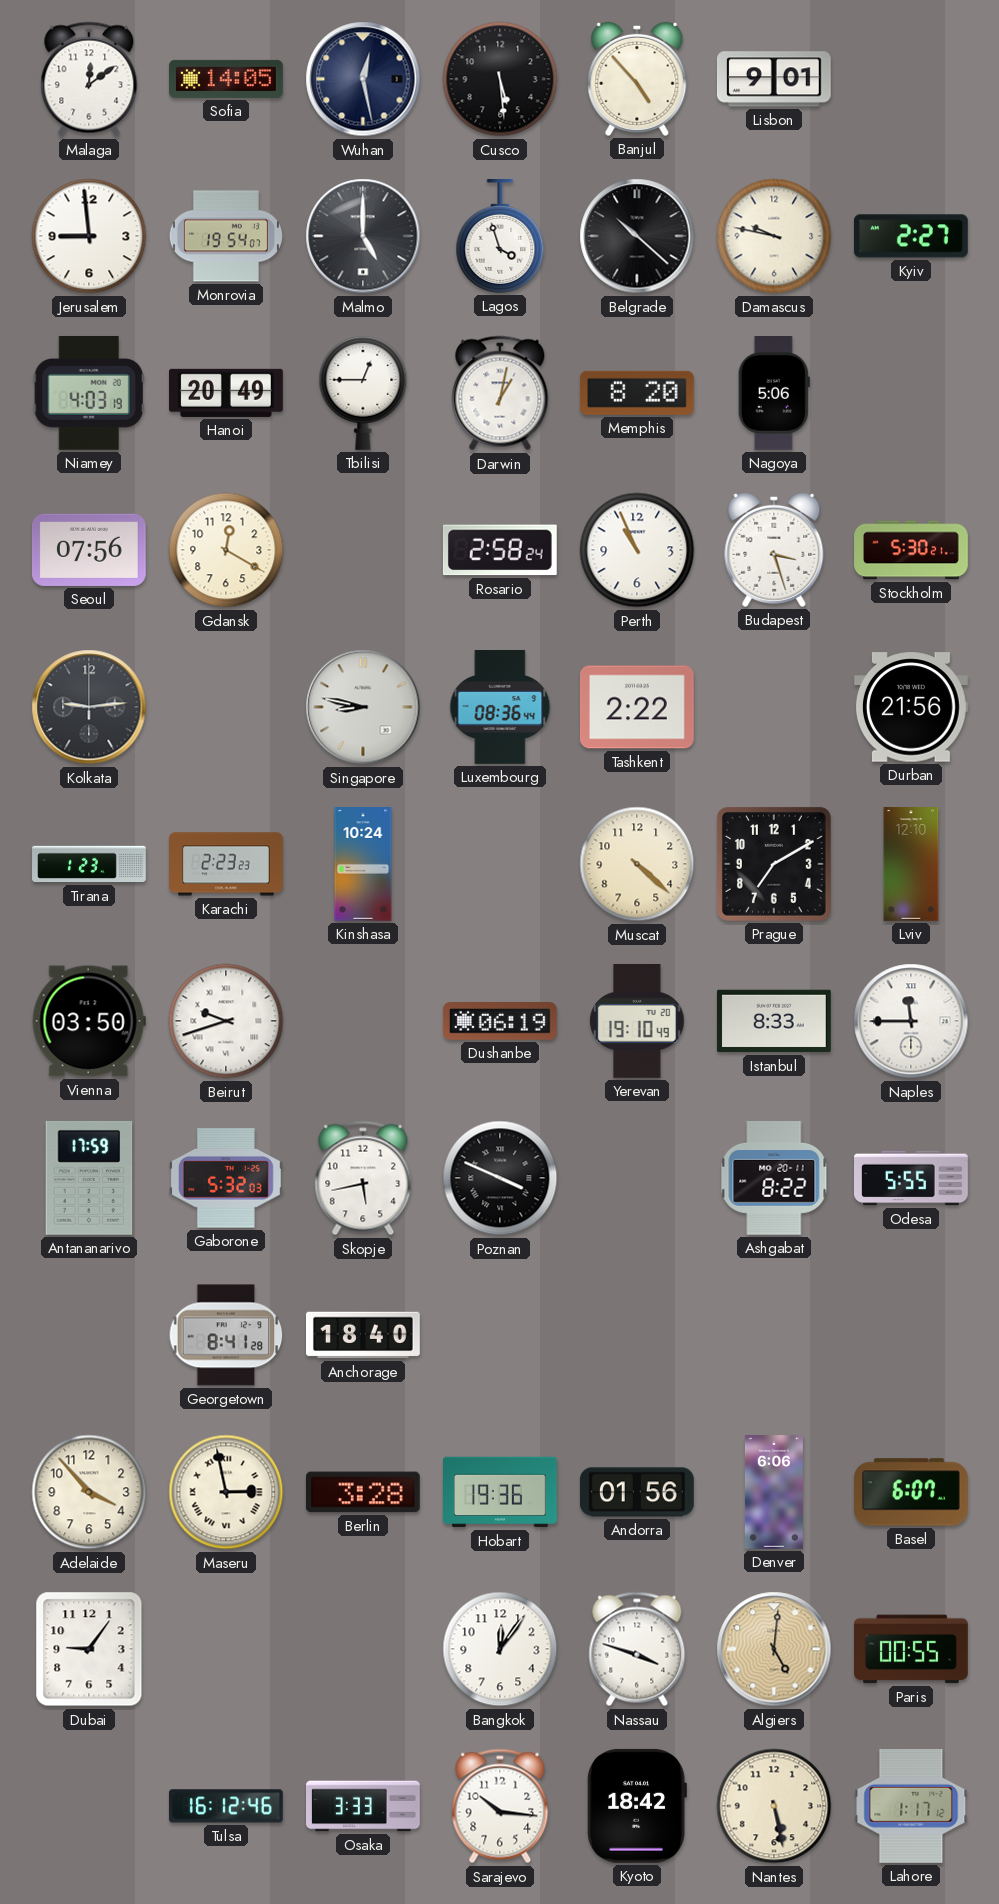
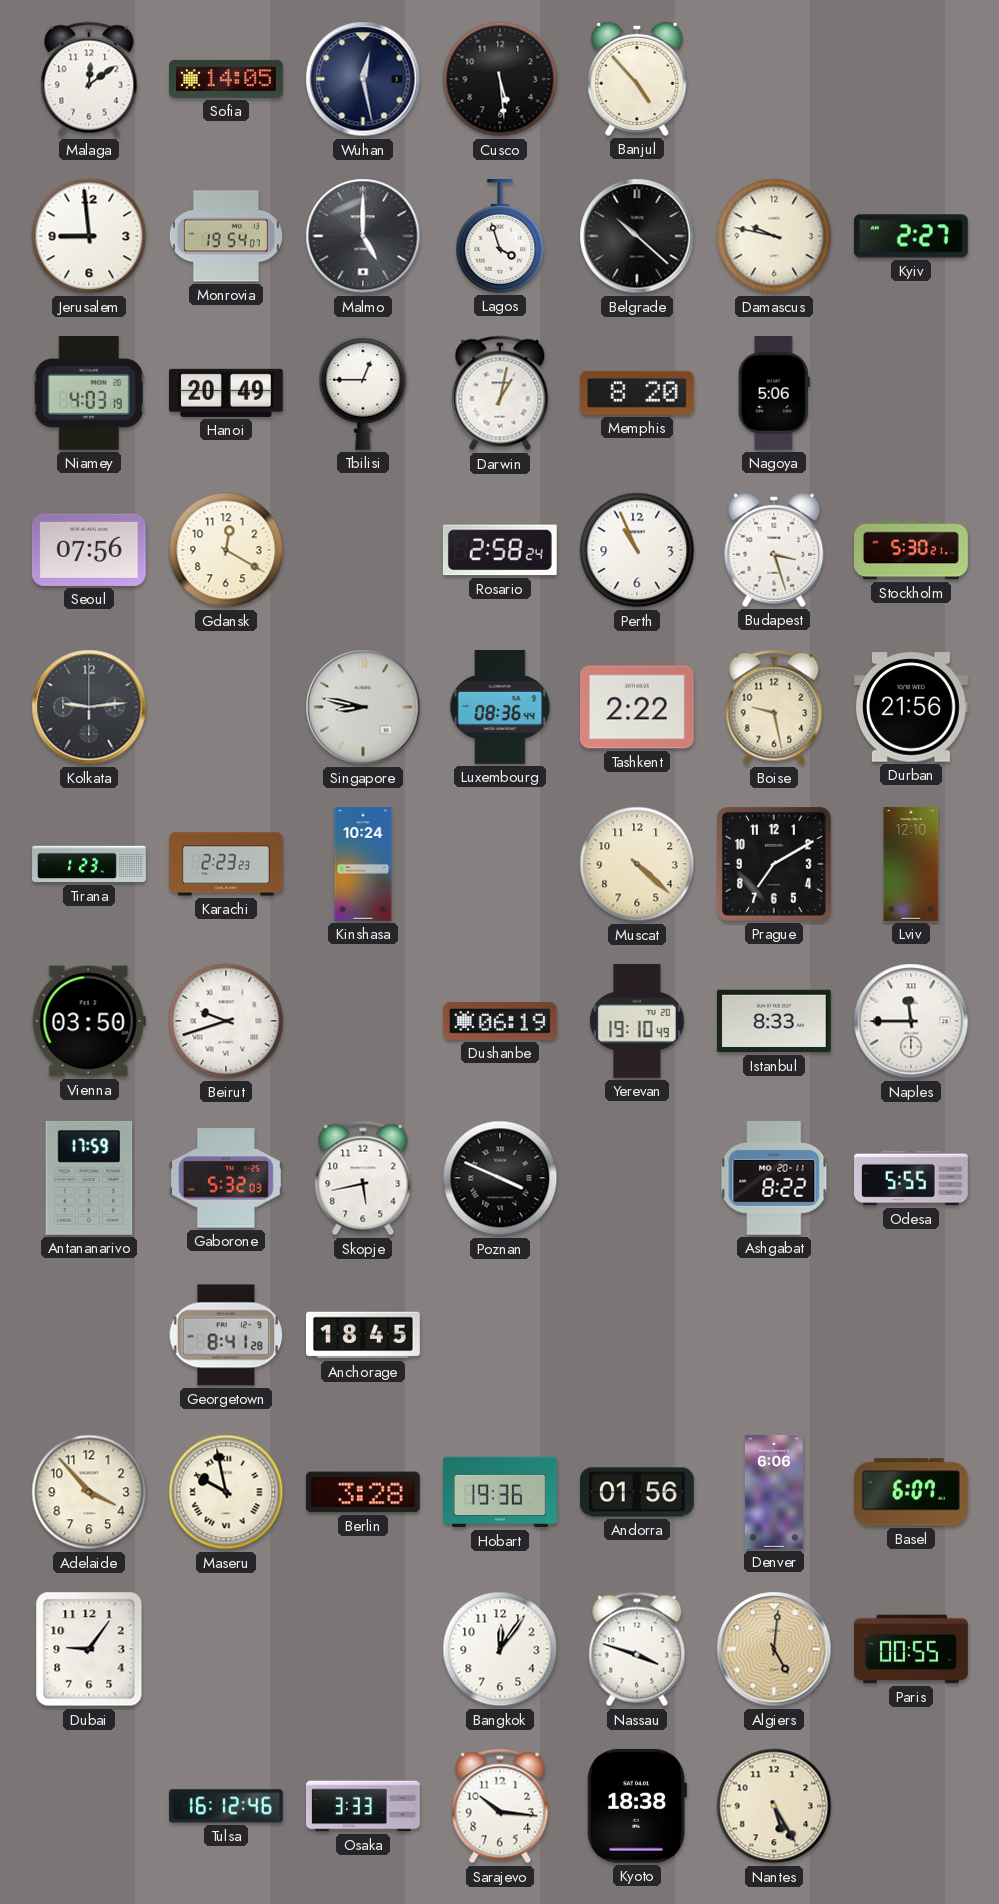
Lisbon: 9:01 -> none (774, 79)
Boise: none -> 9:28 (774, 707)
Anchorage: 18:40 -> 18:45 (364, 1335)
Maseru: 2:58 -> 9:58 (226, 1492)
Kyoto: 18:42 -> 18:38 (637, 1806)
Nantes: 5:28 -> 5:25 (774, 1806)
Lahore: 1:17 -> none (911, 1806)
